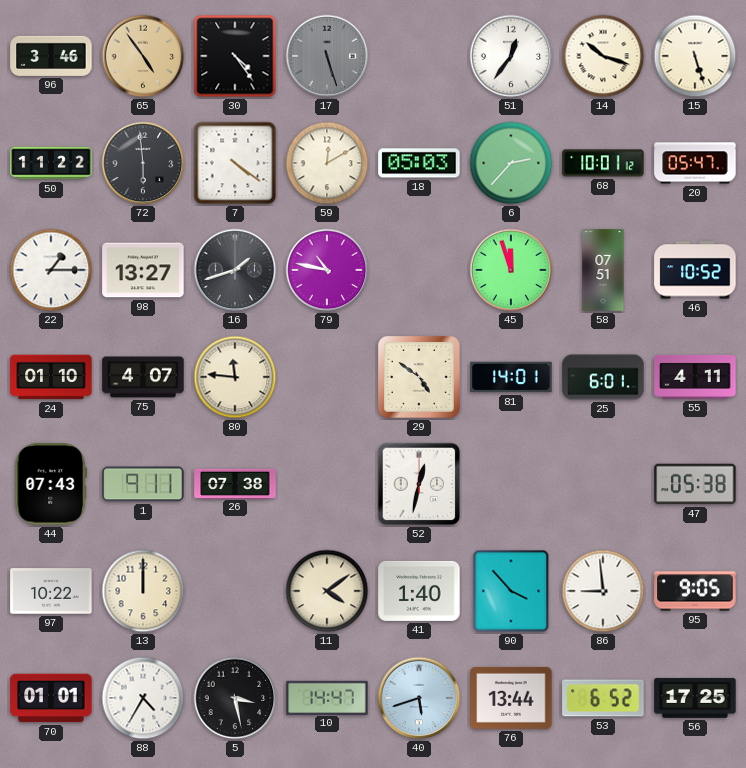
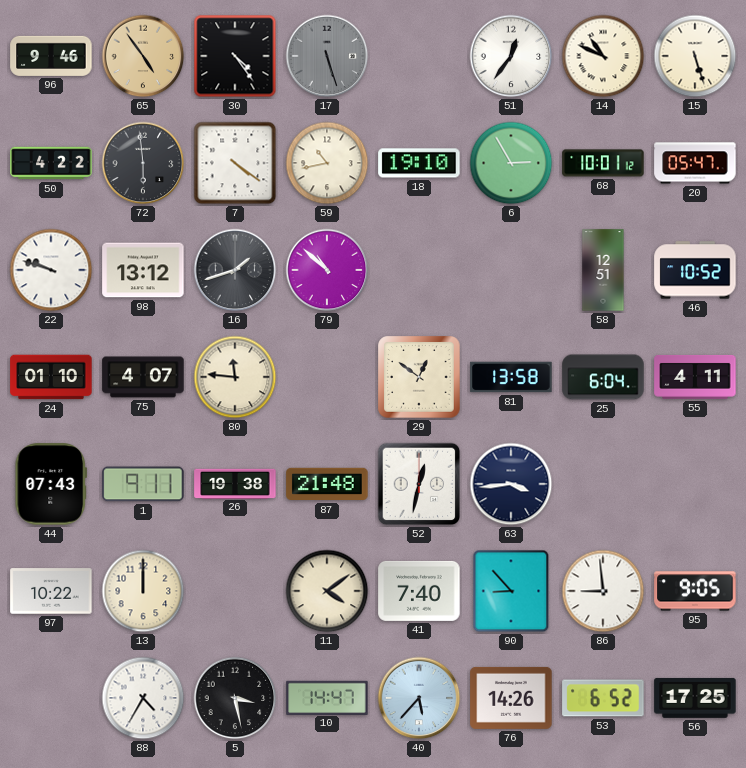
96: 3:46 -> 9:46 (51, 56)
14: 10:18 -> 10:49 (603, 56)
50: 11:22 -> 4:22 (51, 163)
59: 12:10 -> 10:43 (327, 163)
18: 05:03 -> 19:10 (419, 163)
6: 2:37 -> 2:55 (511, 163)
22: 1:15 -> 9:48 (51, 270)
98: 13:27 -> 13:12 (143, 270)
79: 10:47 -> 10:52 (327, 270)
45: 11:57 -> none (511, 270)
58: 07:51 -> 12:51 (603, 270)
29: 4:51 -> 12:51 (419, 377)
81: 14:01 -> 13:58 (511, 377)
25: 6:01 -> 6:04 (603, 377)
26: 07:38 -> 19:38 (235, 483)
87: none -> 21:48 (327, 484)
63: none -> 3:44 (511, 484)
47: 05:38 -> none (695, 484)
41: 1:40 -> 7:40 (419, 591)
90: 3:53 -> 8:53 (511, 591)
70: 01:01 -> none (51, 698)
40: 5:42 -> 5:37 (419, 698)
76: 13:44 -> 14:26 (511, 698)
